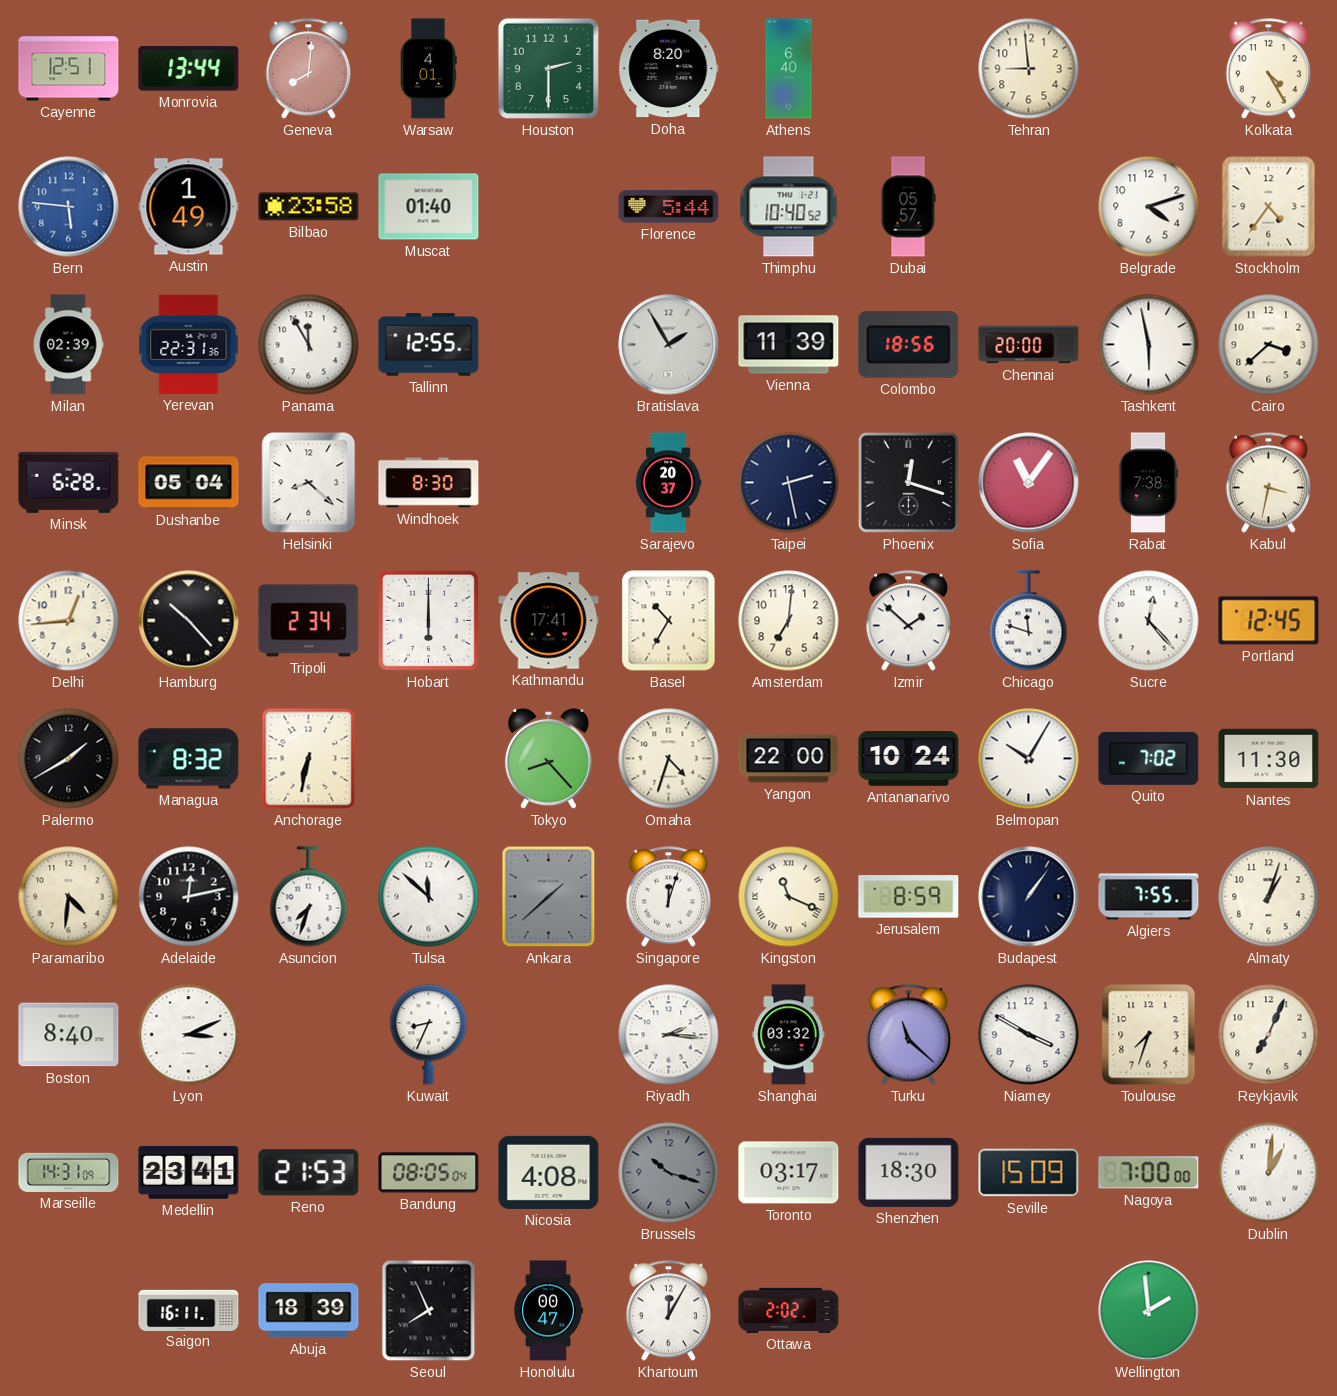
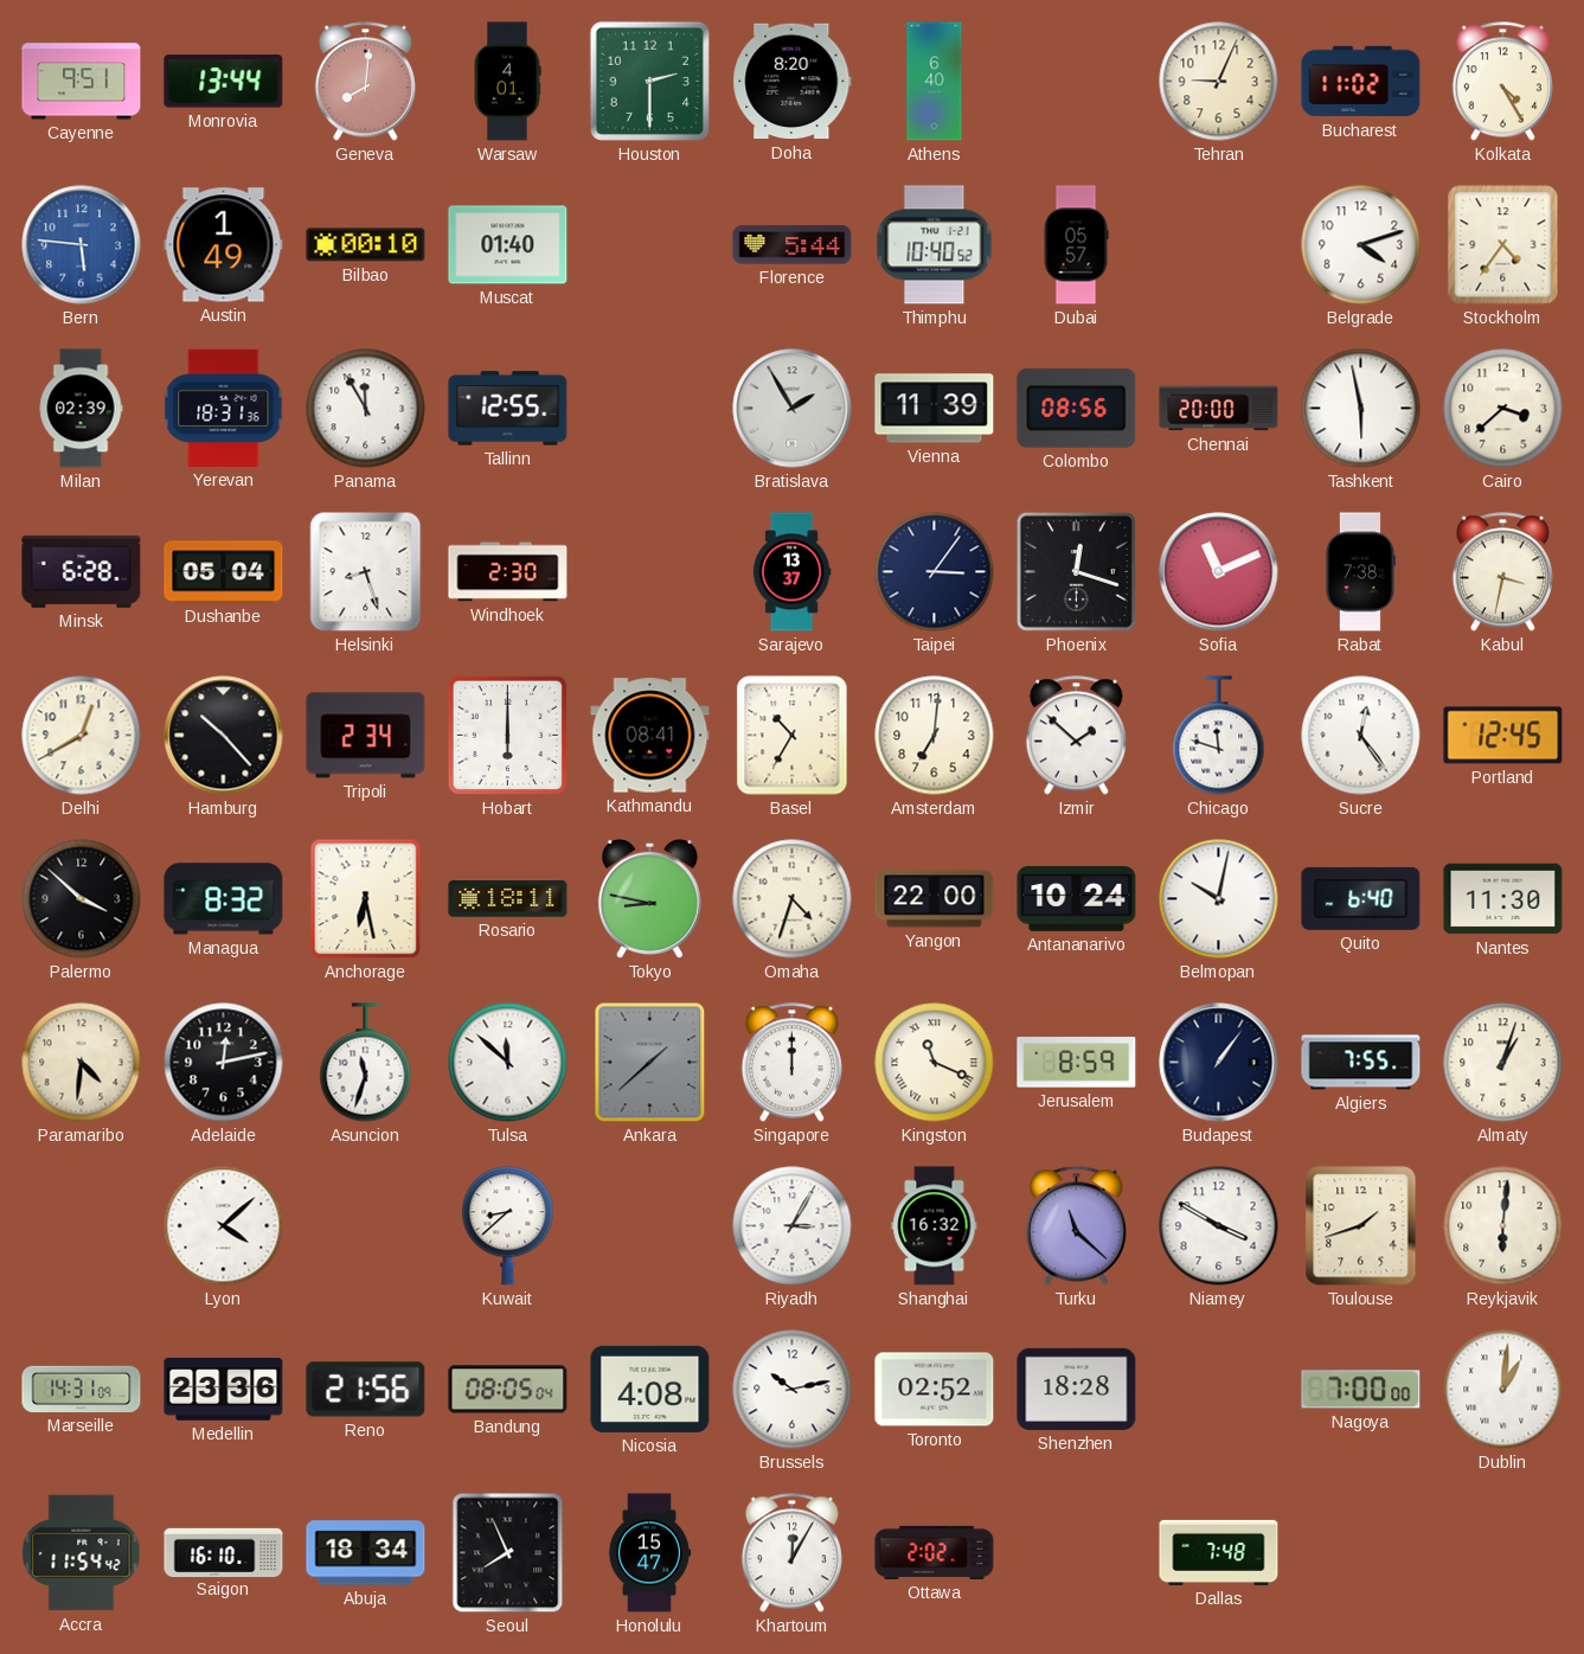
Cayenne: 12:51 -> 9:51 (82, 82)
Tehran: 8:59 -> 9:04 (1219, 82)
Bucharest: none -> 11:02 (1361, 82)
Bilbao: 23:58 -> 00:10 (366, 245)
Yerevan: 22:31 -> 18:31 (224, 408)
Colombo: 18:56 -> 08:56 (1077, 408)
Helsinki: 8:22 -> 8:27 (366, 572)
Windhoek: 8:30 -> 2:30 (508, 572)
Sarajevo: 20:37 -> 13:37 (791, 572)
Taipei: 2:28 -> 3:06 (935, 572)
Sofia: 11:06 -> 11:11 (1219, 572)
Delhi: 12:44 -> 12:40 (82, 736)
Kathmandu: 17:41 -> 08:41 (650, 736)
Sucre: 12:23 -> 12:24 (1361, 736)
Palermo: 1:40 -> 3:52 (82, 899)
Anchorage: 6:32 -> 6:28 (366, 899)
Rosario: none -> 18:11 (508, 899)
Tokyo: 8:23 -> 8:47 (649, 898)
Belmopan: 10:05 -> 10:02 (1219, 899)
Quito: 7:02 -> 6:40 (1361, 898)
Asuncion: 7:33 -> 11:33 (366, 1063)
Singapore: 12:03 -> 12:00 (791, 1063)
Boston: 8:40 -> none (69, 1035)
Lyon: 3:11 -> 4:08 (224, 1226)
Kuwait: 8:34 -> 8:38 (508, 1226)
Riyadh: 2:16 -> 3:05 (793, 1226)
Shanghai: 03:32 -> 16:32 (935, 1226)
Toulouse: 7:33 -> 1:42 (1361, 1226)
Reykjavik: 7:04 -> 6:01 (1503, 1226)
Medellin: 23:41 -> 23:36 (224, 1390)
Reno: 21:53 -> 21:56 (366, 1390)
Brussels: 10:18 -> 10:13 (793, 1390)
Brussels dial: grey -> white (793, 1390)
Toronto: 03:17 -> 02:52 (935, 1390)
Shenzhen: 18:30 -> 18:28 (1077, 1389)
Seville: 15:09 -> none (1029, 1173)
Accra: none -> 11:54 (82, 1553)
Saigon: 16:11 -> 16:10 (224, 1552)
Abuja: 18:39 -> 18:34 (366, 1553)
Honolulu: 00:47 -> 15:47 (649, 1553)
Dallas: none -> 7:48 (1219, 1552)
Wellington: 1:59 -> none (1149, 1311)
